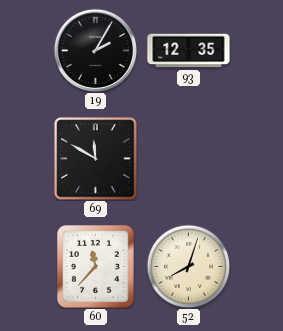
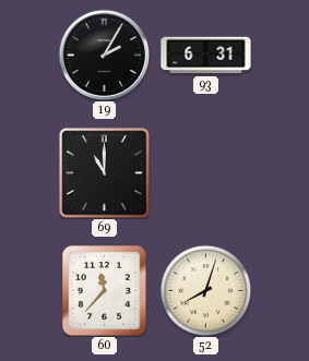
93: 12:35 -> 6:31 (206, 56)
69: 11:50 -> 11:00 (105, 173)
